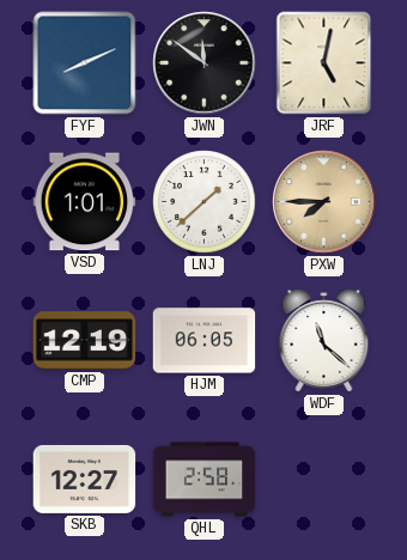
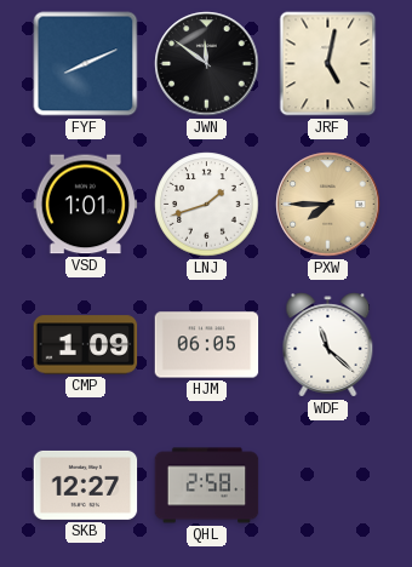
LNJ: 1:38 -> 1:42 (207, 205)
CMP: 12:19 -> 1:09 (86, 345)
